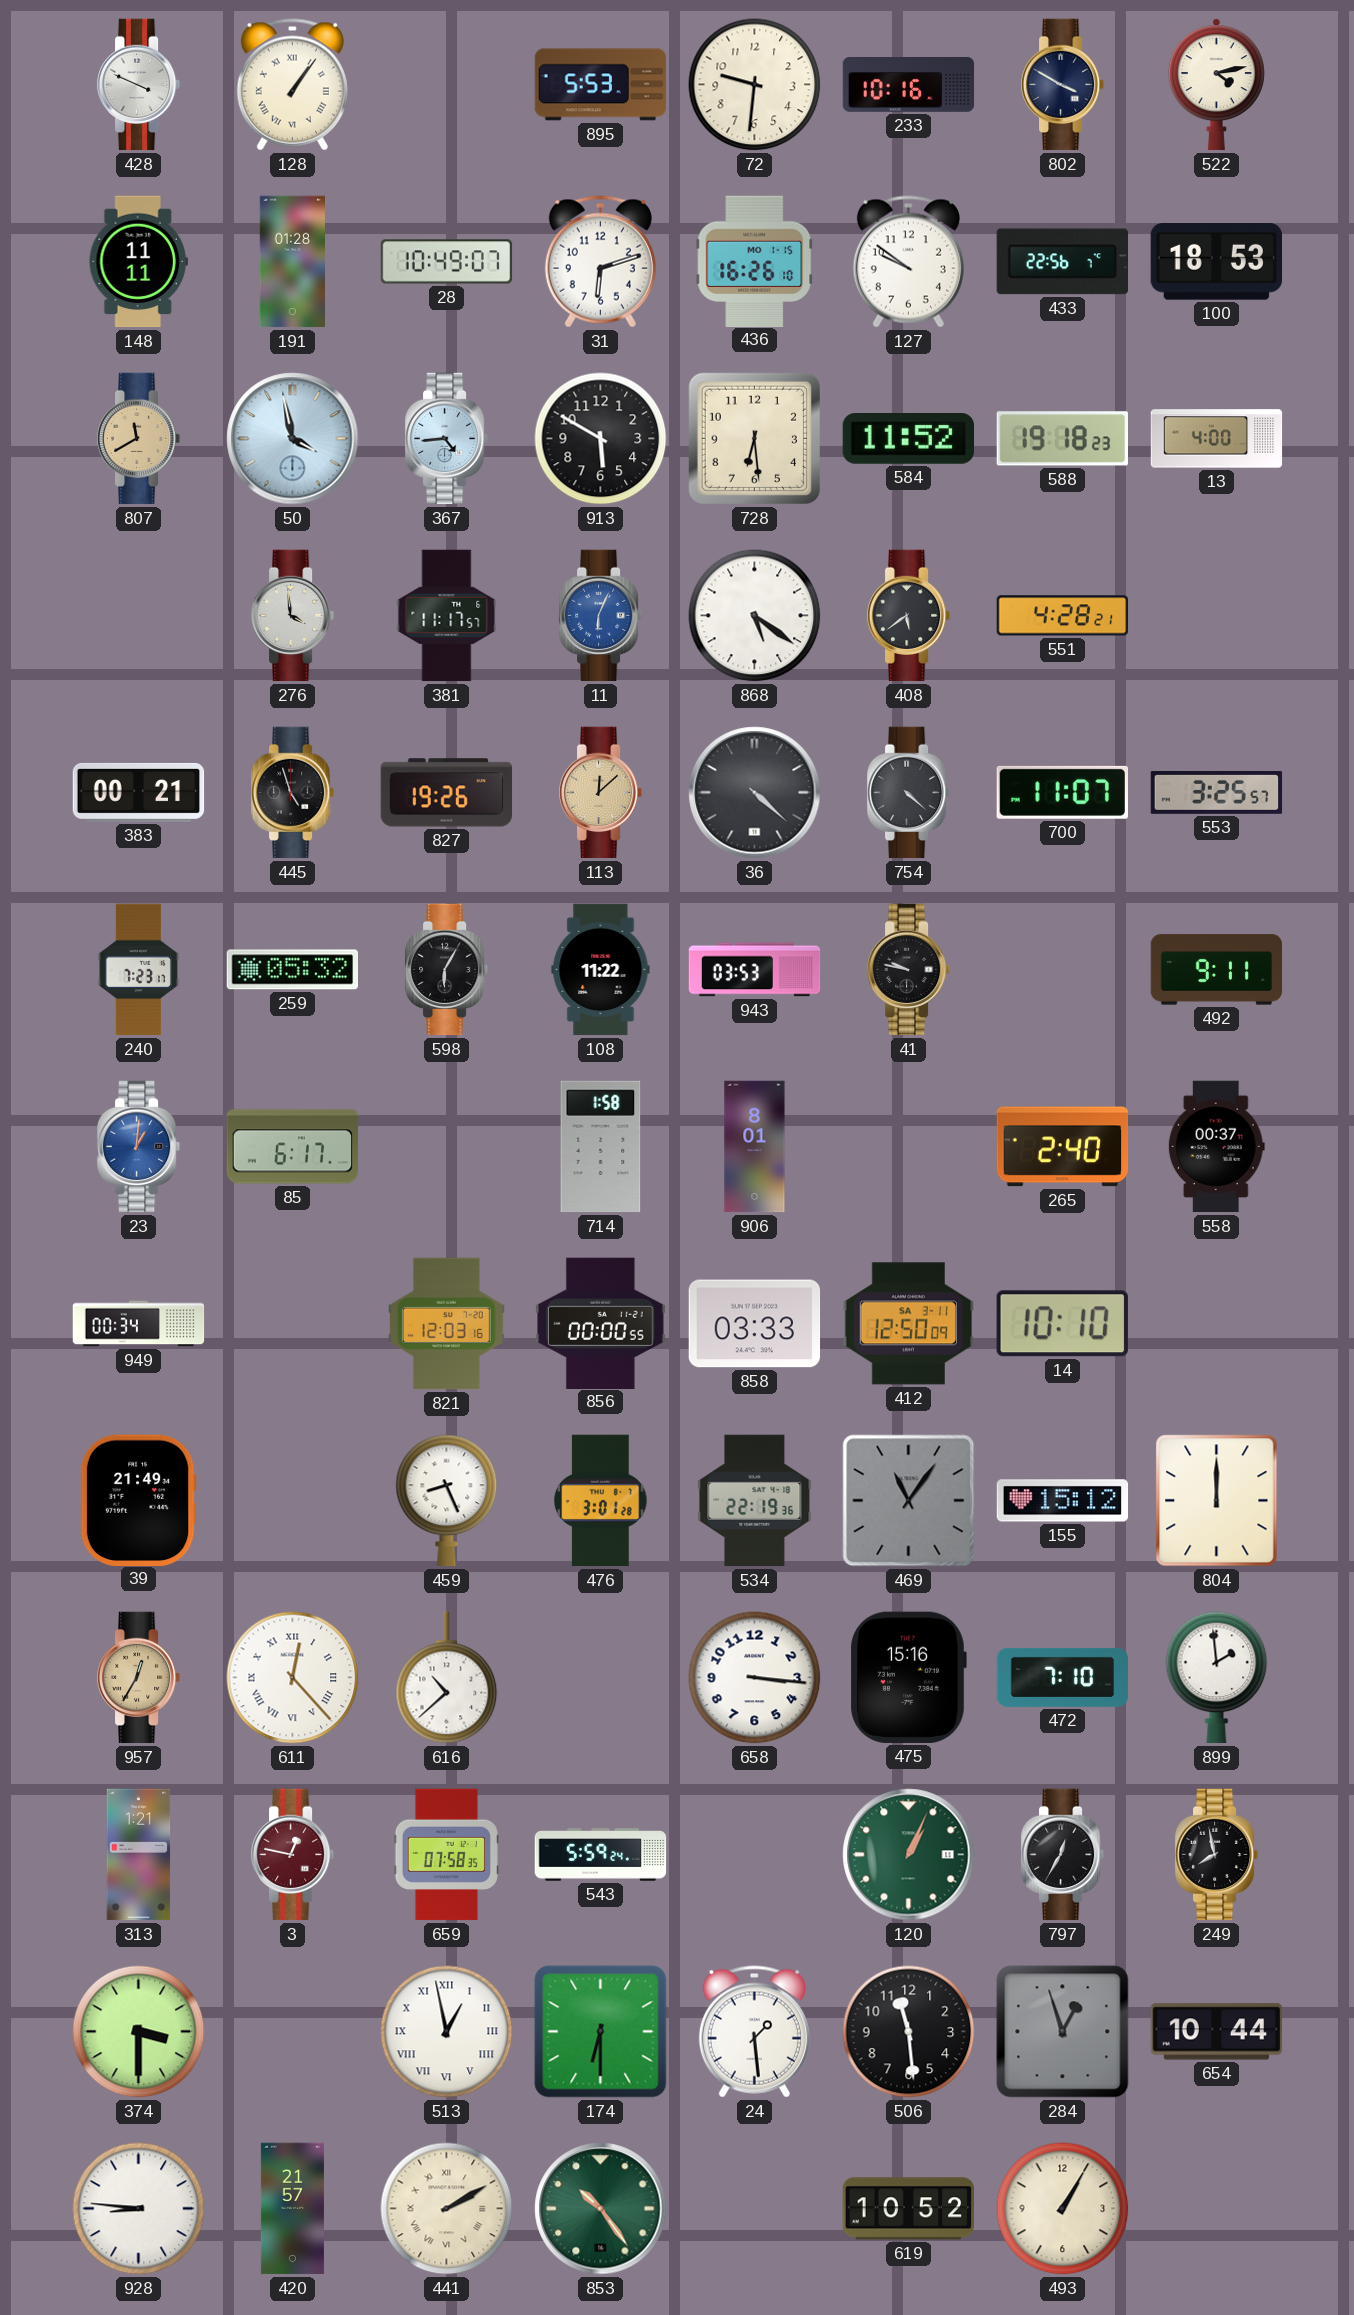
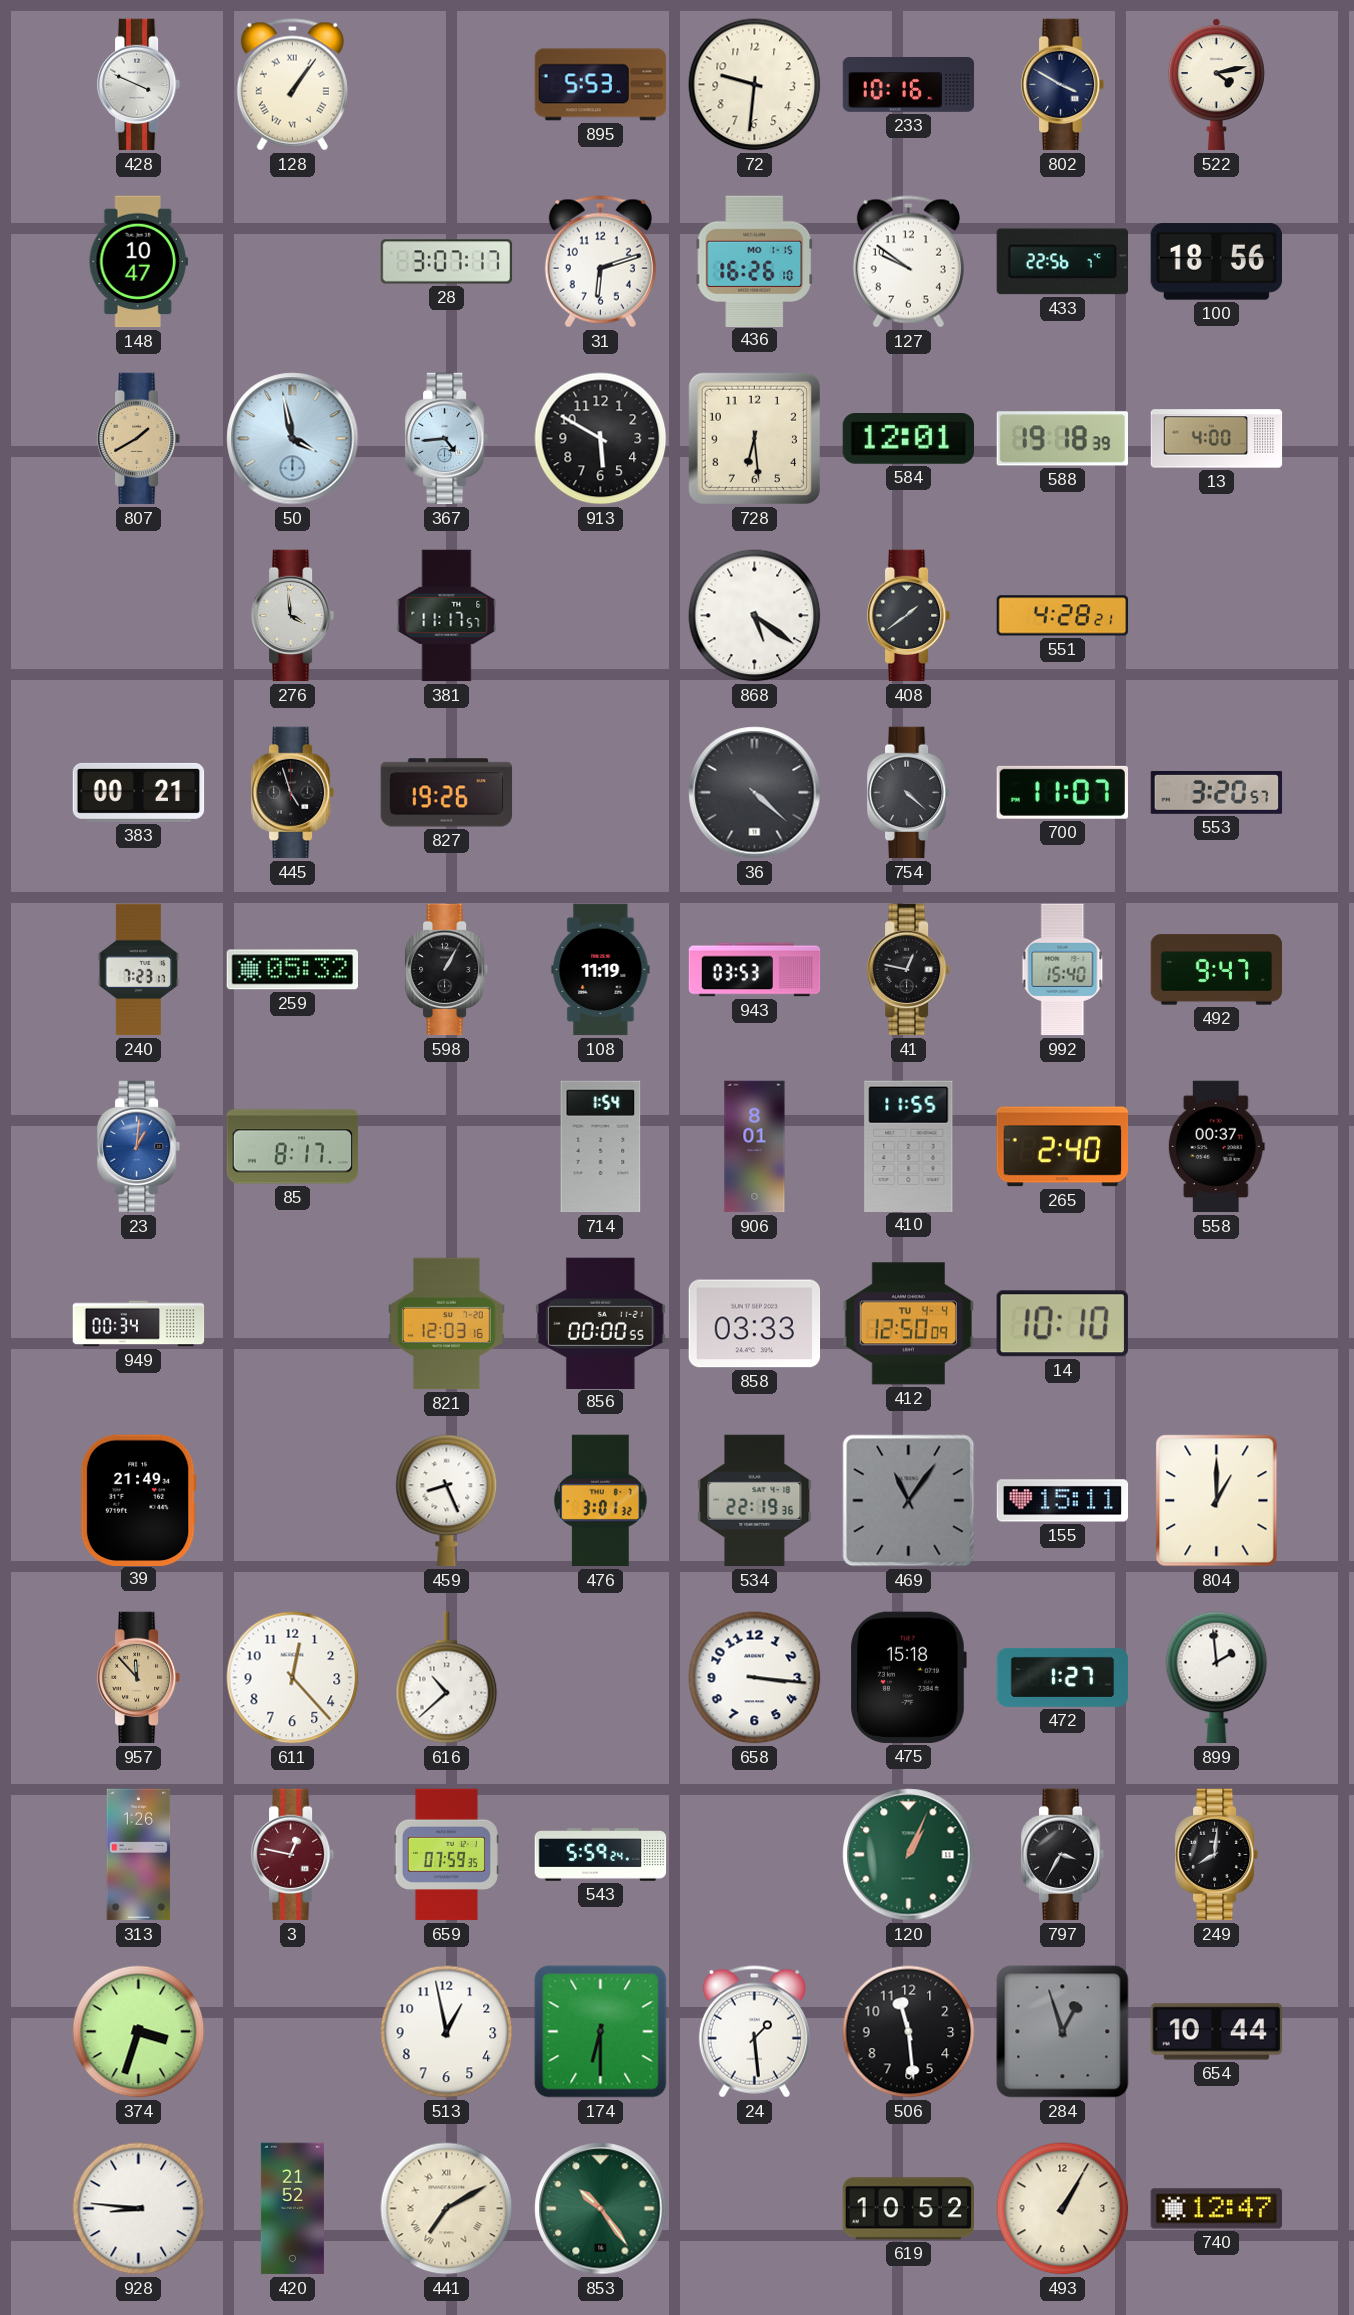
148: 11:11 -> 10:47 (138, 262)
191: 01:28 -> none (292, 262)
28: 10:49 -> 3:07 (447, 262)
100: 18:53 -> 18:56 (1216, 262)
807: 11:40 -> 1:40 (139, 439)
584: 11:52 -> 12:01 (909, 439)
588: 19:18:23 -> 19:18:39 (1062, 439)
11: 6:04 -> none (601, 616)
408: 5:39 -> 1:39 (909, 616)
113: 12:08 -> none (601, 793)
553: 3:25 -> 3:20 (1217, 792)
598: 6:05 -> 1:05 (447, 970)
108: 11:22 -> 11:19 (601, 970)
41: 9:47 -> 12:47 (909, 970)
992: none -> 15:40 (1063, 970)
492: 9:11 -> 9:47 (1217, 970)
85: 6:17 -> 8:17 (293, 1147)
714: 1:58 -> 1:54 (601, 1147)
410: none -> 11:55 (909, 1146)
412 date: SA 3-11 -> TU 4-4 (908, 1324)
476: 3:01:28 -> 3:01:32 (601, 1501)
155: 15:12 -> 15:11 (1063, 1501)
804: 12:00 -> 1:00 (1217, 1501)
957: 12:35 -> 11:53 (139, 1678)
611 numerals: Roman -> Arabic (293, 1678)
475: 15:16 -> 15:18 (908, 1677)
472: 7:10 -> 1:27 (1063, 1677)
313: 1:21 -> 1:26 (139, 1855)
659: 07:58 -> 07:59 (446, 1855)
797: 12:35 -> 3:35 (1063, 1855)
249: 7:58 -> 8:01 (1217, 1855)
374: 3:30 -> 3:33 (139, 2032)
513 numerals: Roman -> Arabic (447, 2032)
420: 21:57 -> 21:52 (292, 2209)
441: 2:10 -> 7:10 (447, 2209)
740: none -> 12:47 (1217, 2209)
